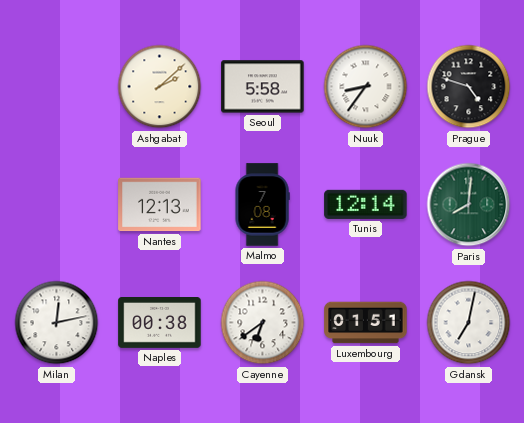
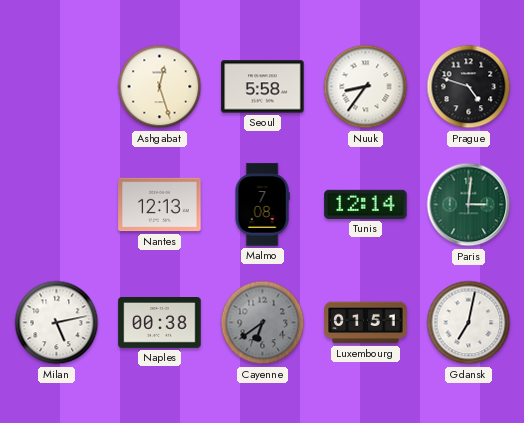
Ashgabat: 2:08 -> 12:27 (160, 87)
Paris: 8:01 -> 3:01 (469, 205)
Milan: 12:13 -> 5:13 (57, 323)
Cayenne dial: white -> grey (263, 323)
